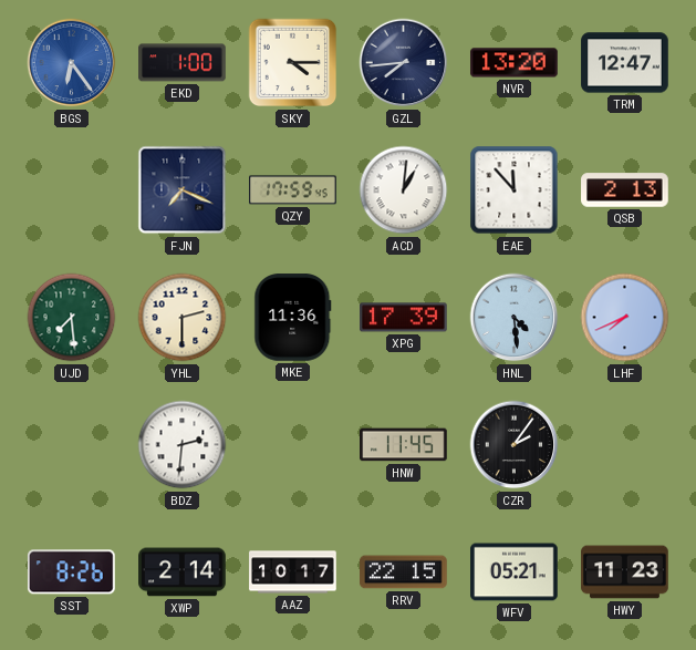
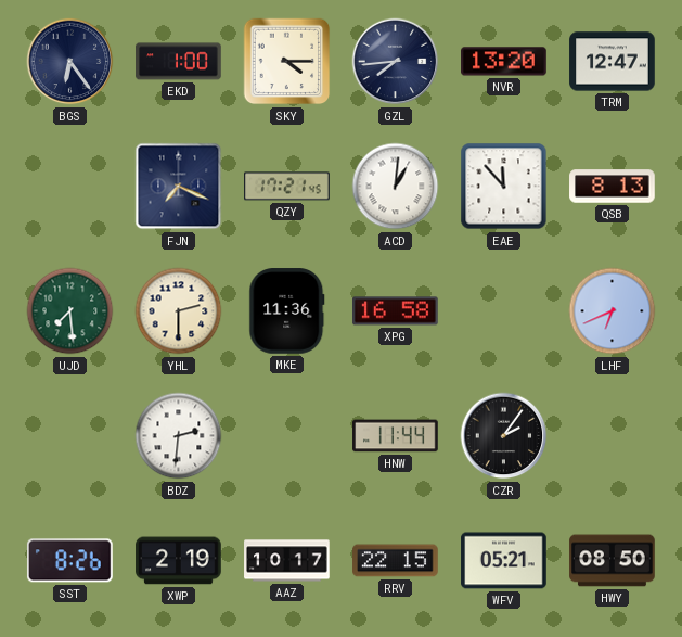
BGS dial: blue -> navy (70, 62)
QZY: 17:59 -> 17:21 (287, 187)
QSB: 2:13 -> 8:13 (613, 187)
XPG: 17:39 -> 16:58 (396, 311)
HNL: 4:29 -> none (515, 318)
LHF: 7:41 -> 6:41 (613, 311)
HNW: 11:45 -> 11:44 (396, 436)
XWP: 2:14 -> 2:19 (179, 561)
HWY: 11:23 -> 08:50 (613, 561)
